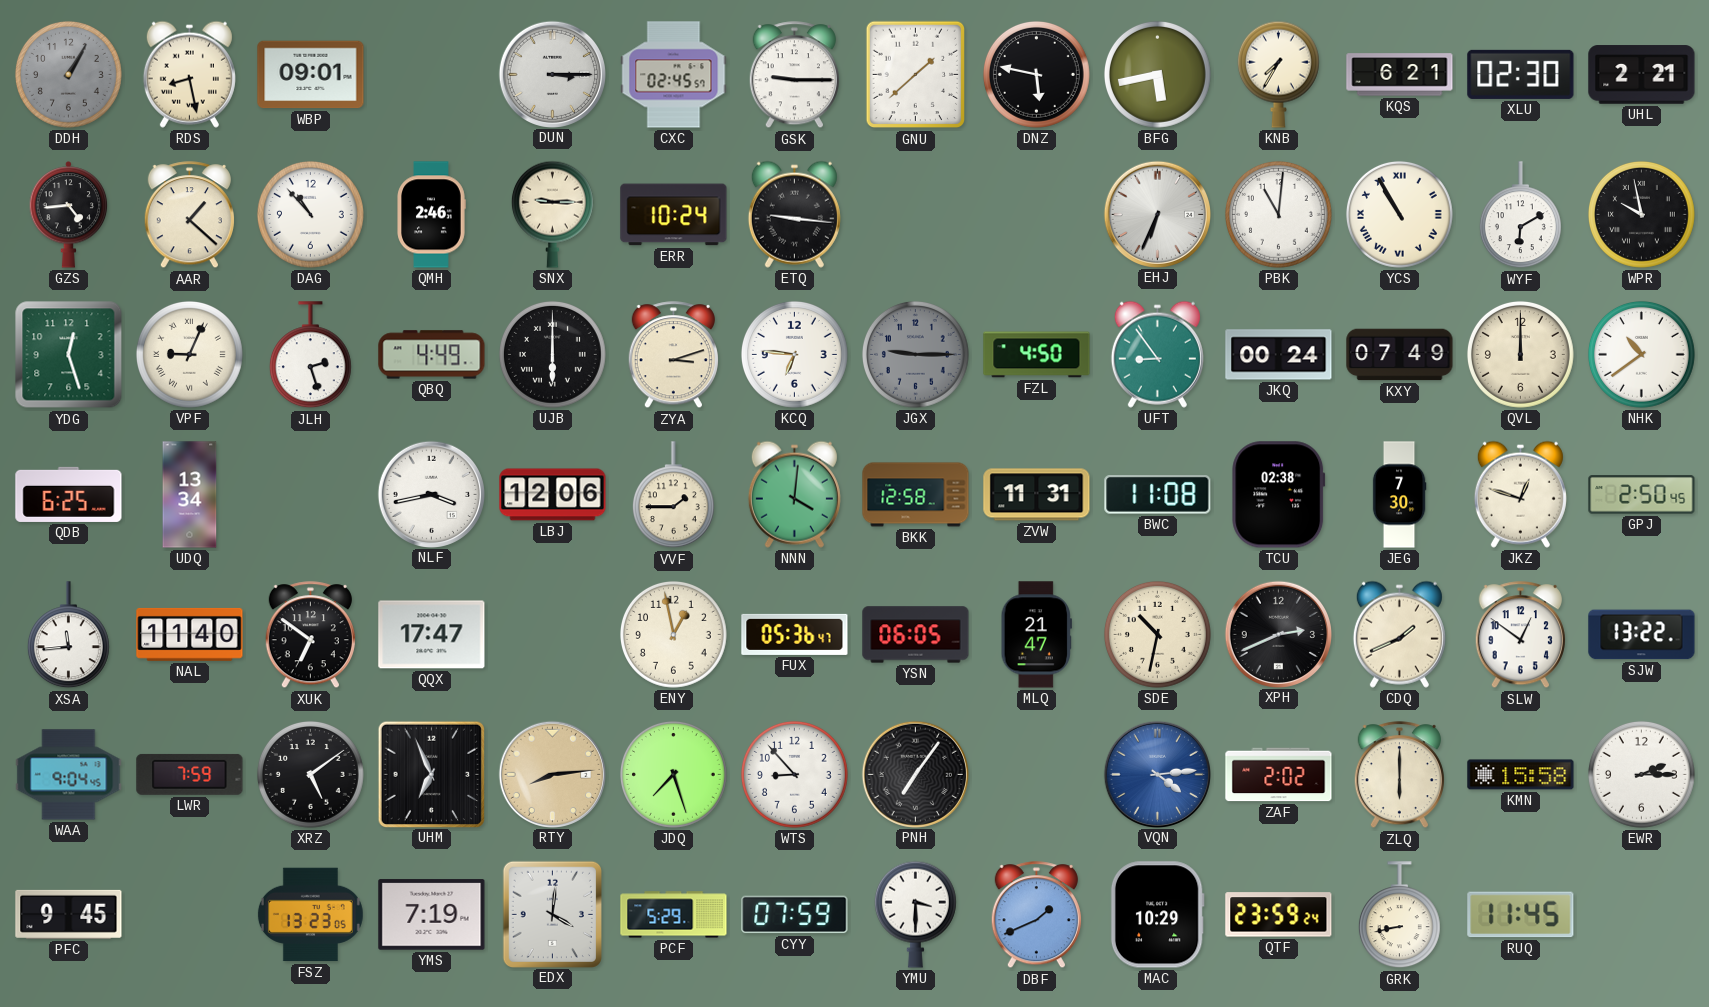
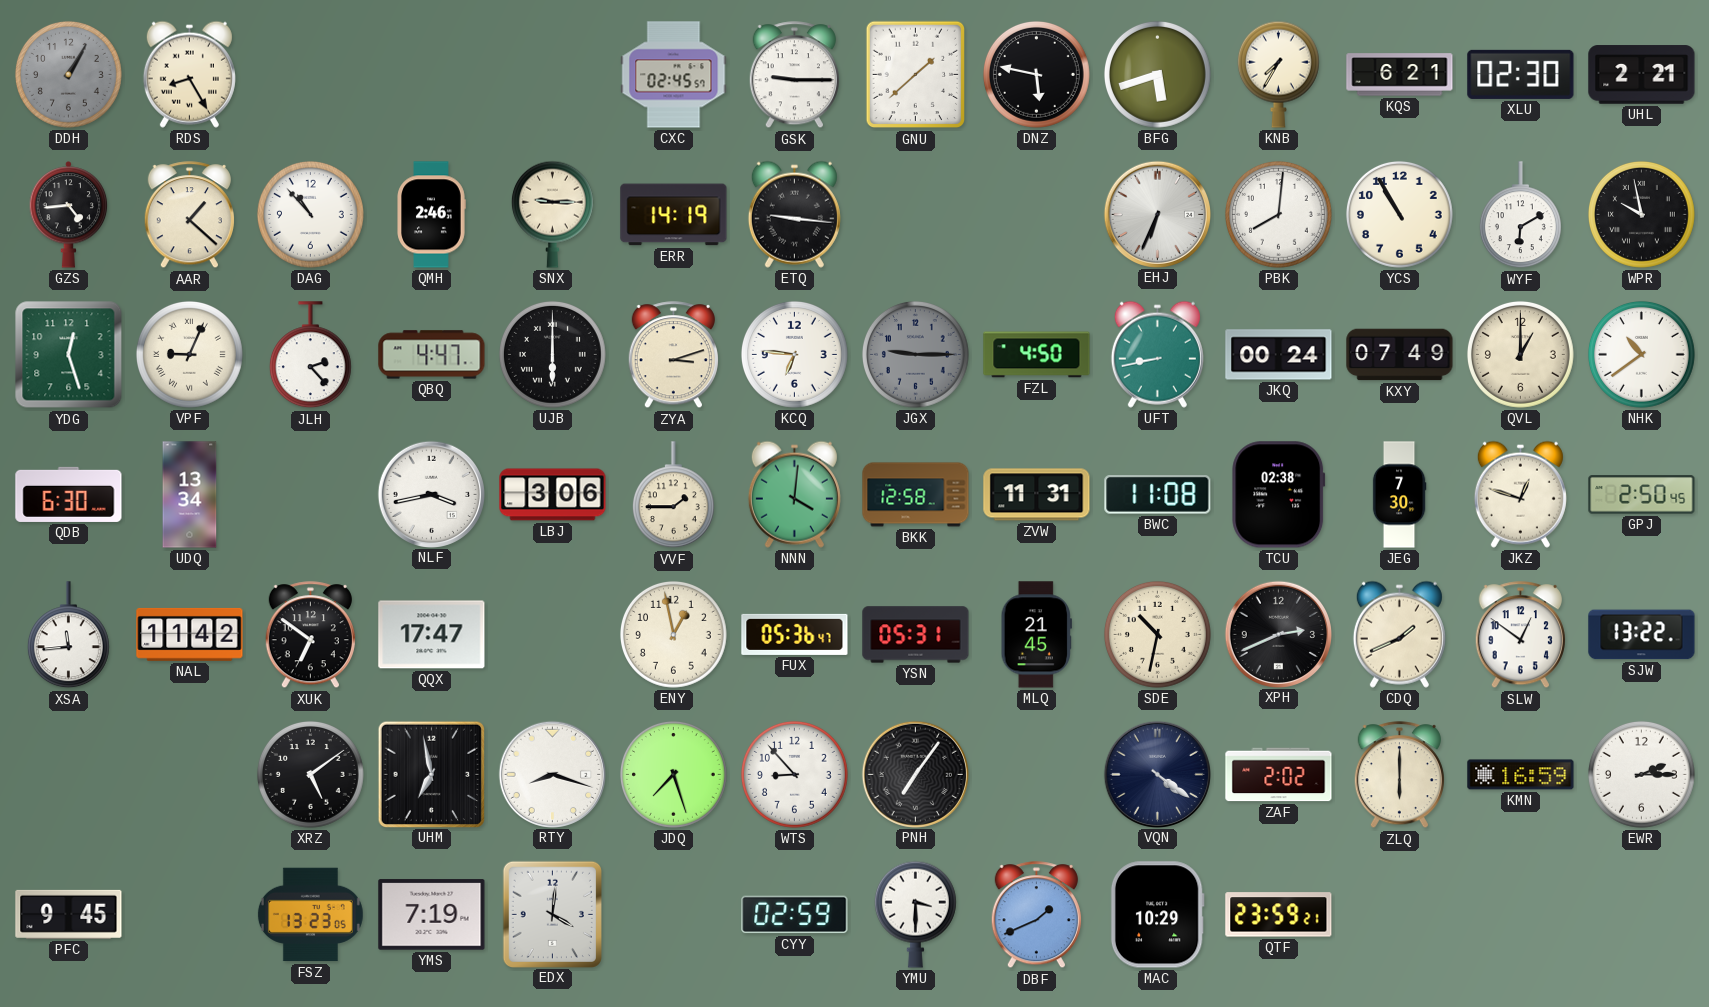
RDS: 8:28 -> 8:25 (189, 74)
WBP: 09:01 -> none (311, 75)
DUN: 3:15 -> none (552, 74)
BFG: 5:43 -> 5:42 (1157, 74)
ERR: 10:24 -> 14:19 (674, 215)
PBK: 11:01 -> 8:01 (1278, 214)
YCS numerals: Roman -> Arabic (1399, 214)
JLH: 2:27 -> 2:23 (310, 355)
QBQ: 4:49 -> 4:47 (432, 355)
UFT: 8:54 -> 8:43 (1157, 354)
QVL: 12:00 -> 1:00 (1520, 354)
QDB: 6:25 -> 6:30 (69, 494)
LBJ: 12:06 -> 3:06 (553, 495)
NAL: 11:40 -> 11:42 (190, 634)
YSN: 06:05 -> 05:31 (916, 635)
MLQ: 21:47 -> 21:45 (1036, 635)
WAA: 9:04 -> none (69, 775)
LWR: 7:59 -> none (190, 774)
UHM: 6:56 -> 6:58 (431, 774)
RTY: 8:14 -> 8:18 (552, 774)
RTY dial: champagne -> white (552, 774)
VQN: 4:14 -> 4:21 (1157, 774)
VQN dial: blue -> navy (1157, 774)
KMN: 15:58 -> 16:59 (1521, 775)
PCF: 5:29 -> none (674, 915)
CYY: 07:59 -> 02:59 (795, 915)
QTF: 23:59:24 -> 23:59:21 (1279, 915)
GRK: 8:43 -> none (1399, 915)
RUQ: 11:45 -> none (1521, 915)
